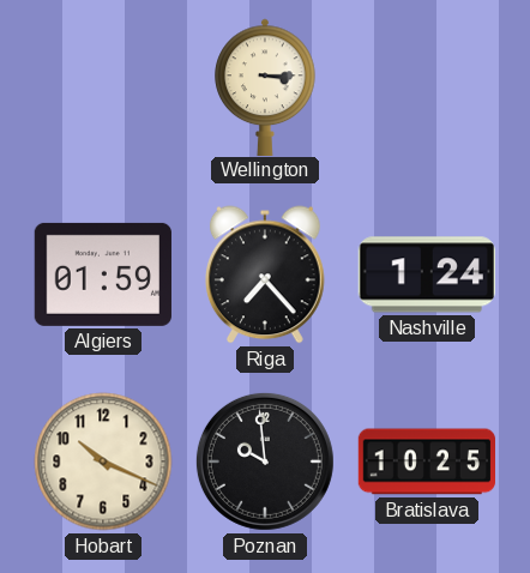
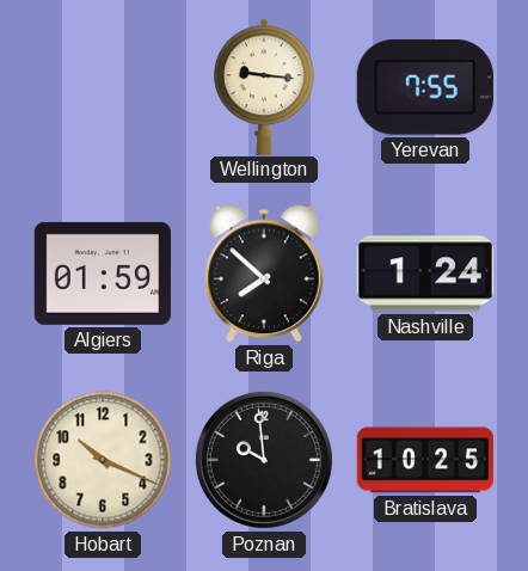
Wellington: 3:15 -> 9:16 (264, 86)
Yerevan: none -> 7:55 (425, 87)
Riga: 7:23 -> 7:52 (265, 274)
